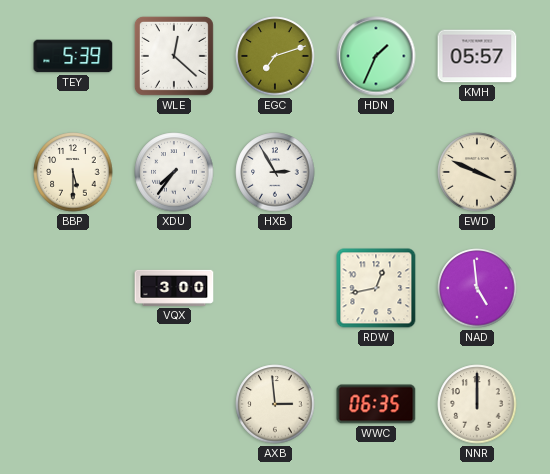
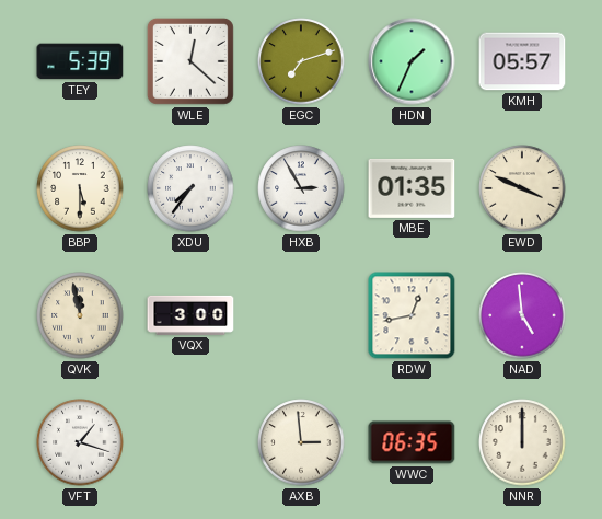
MBE: none -> 01:35 (412, 188)
QVK: none -> 11:58 (80, 315)
VFT: none -> 1:18 (80, 442)
